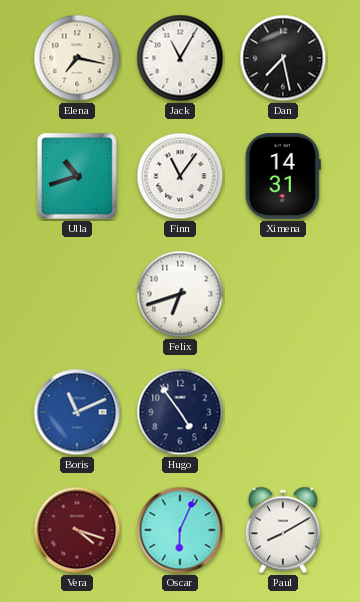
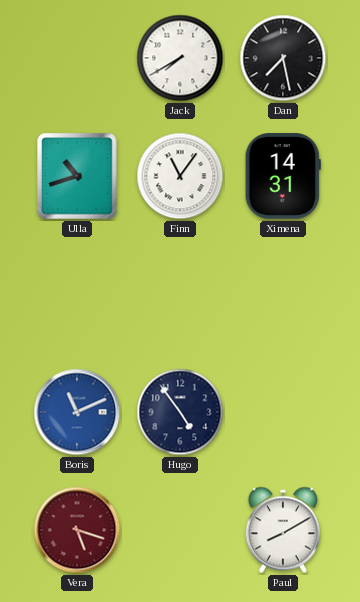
Elena: 7:17 -> none (77, 58)
Jack: 11:05 -> 7:40 (180, 58)
Felix: 6:42 -> none (180, 294)
Vera: 4:18 -> 5:18 (77, 530)
Oscar: 6:04 -> none (180, 530)
